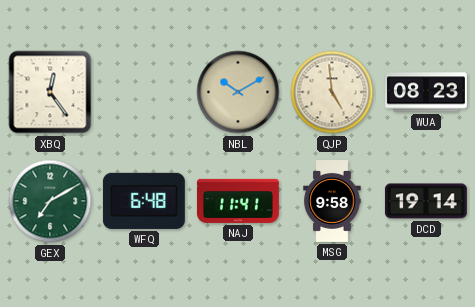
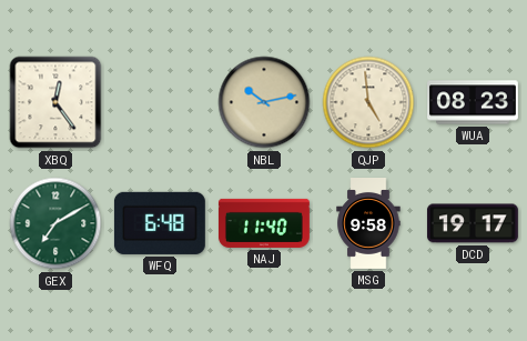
NBL: 10:10 -> 10:13 (264, 102)
NAJ: 11:41 -> 11:40 (264, 223)
DCD: 19:14 -> 19:17 (473, 223)
